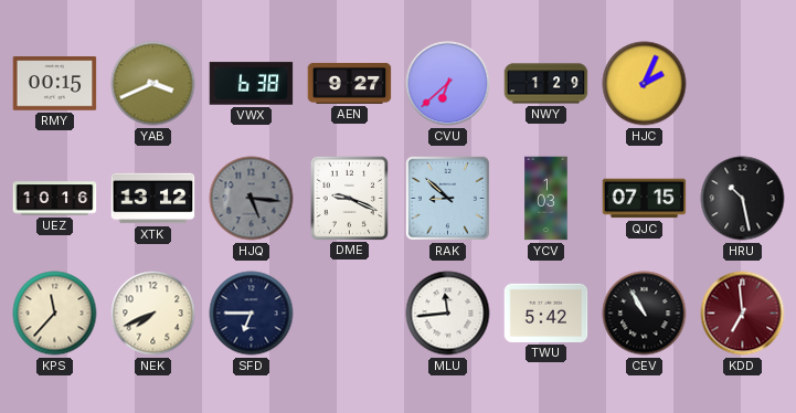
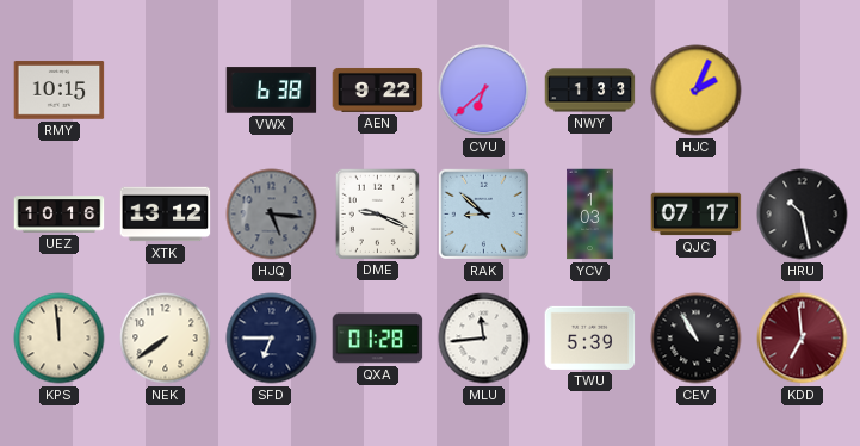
RMY: 00:15 -> 10:15 (60, 91)
YAB: 3:41 -> none (153, 84)
AEN: 9:27 -> 9:22 (378, 89)
NWY: 1:29 -> 1:33 (590, 91)
QJC: 07:15 -> 07:17 (697, 215)
KPS: 11:37 -> 11:59 (60, 339)
NEK: 7:41 -> 7:39 (166, 339)
QXA: none -> 01:28 (378, 339)
TWU: 5:42 -> 5:39 (590, 337)
